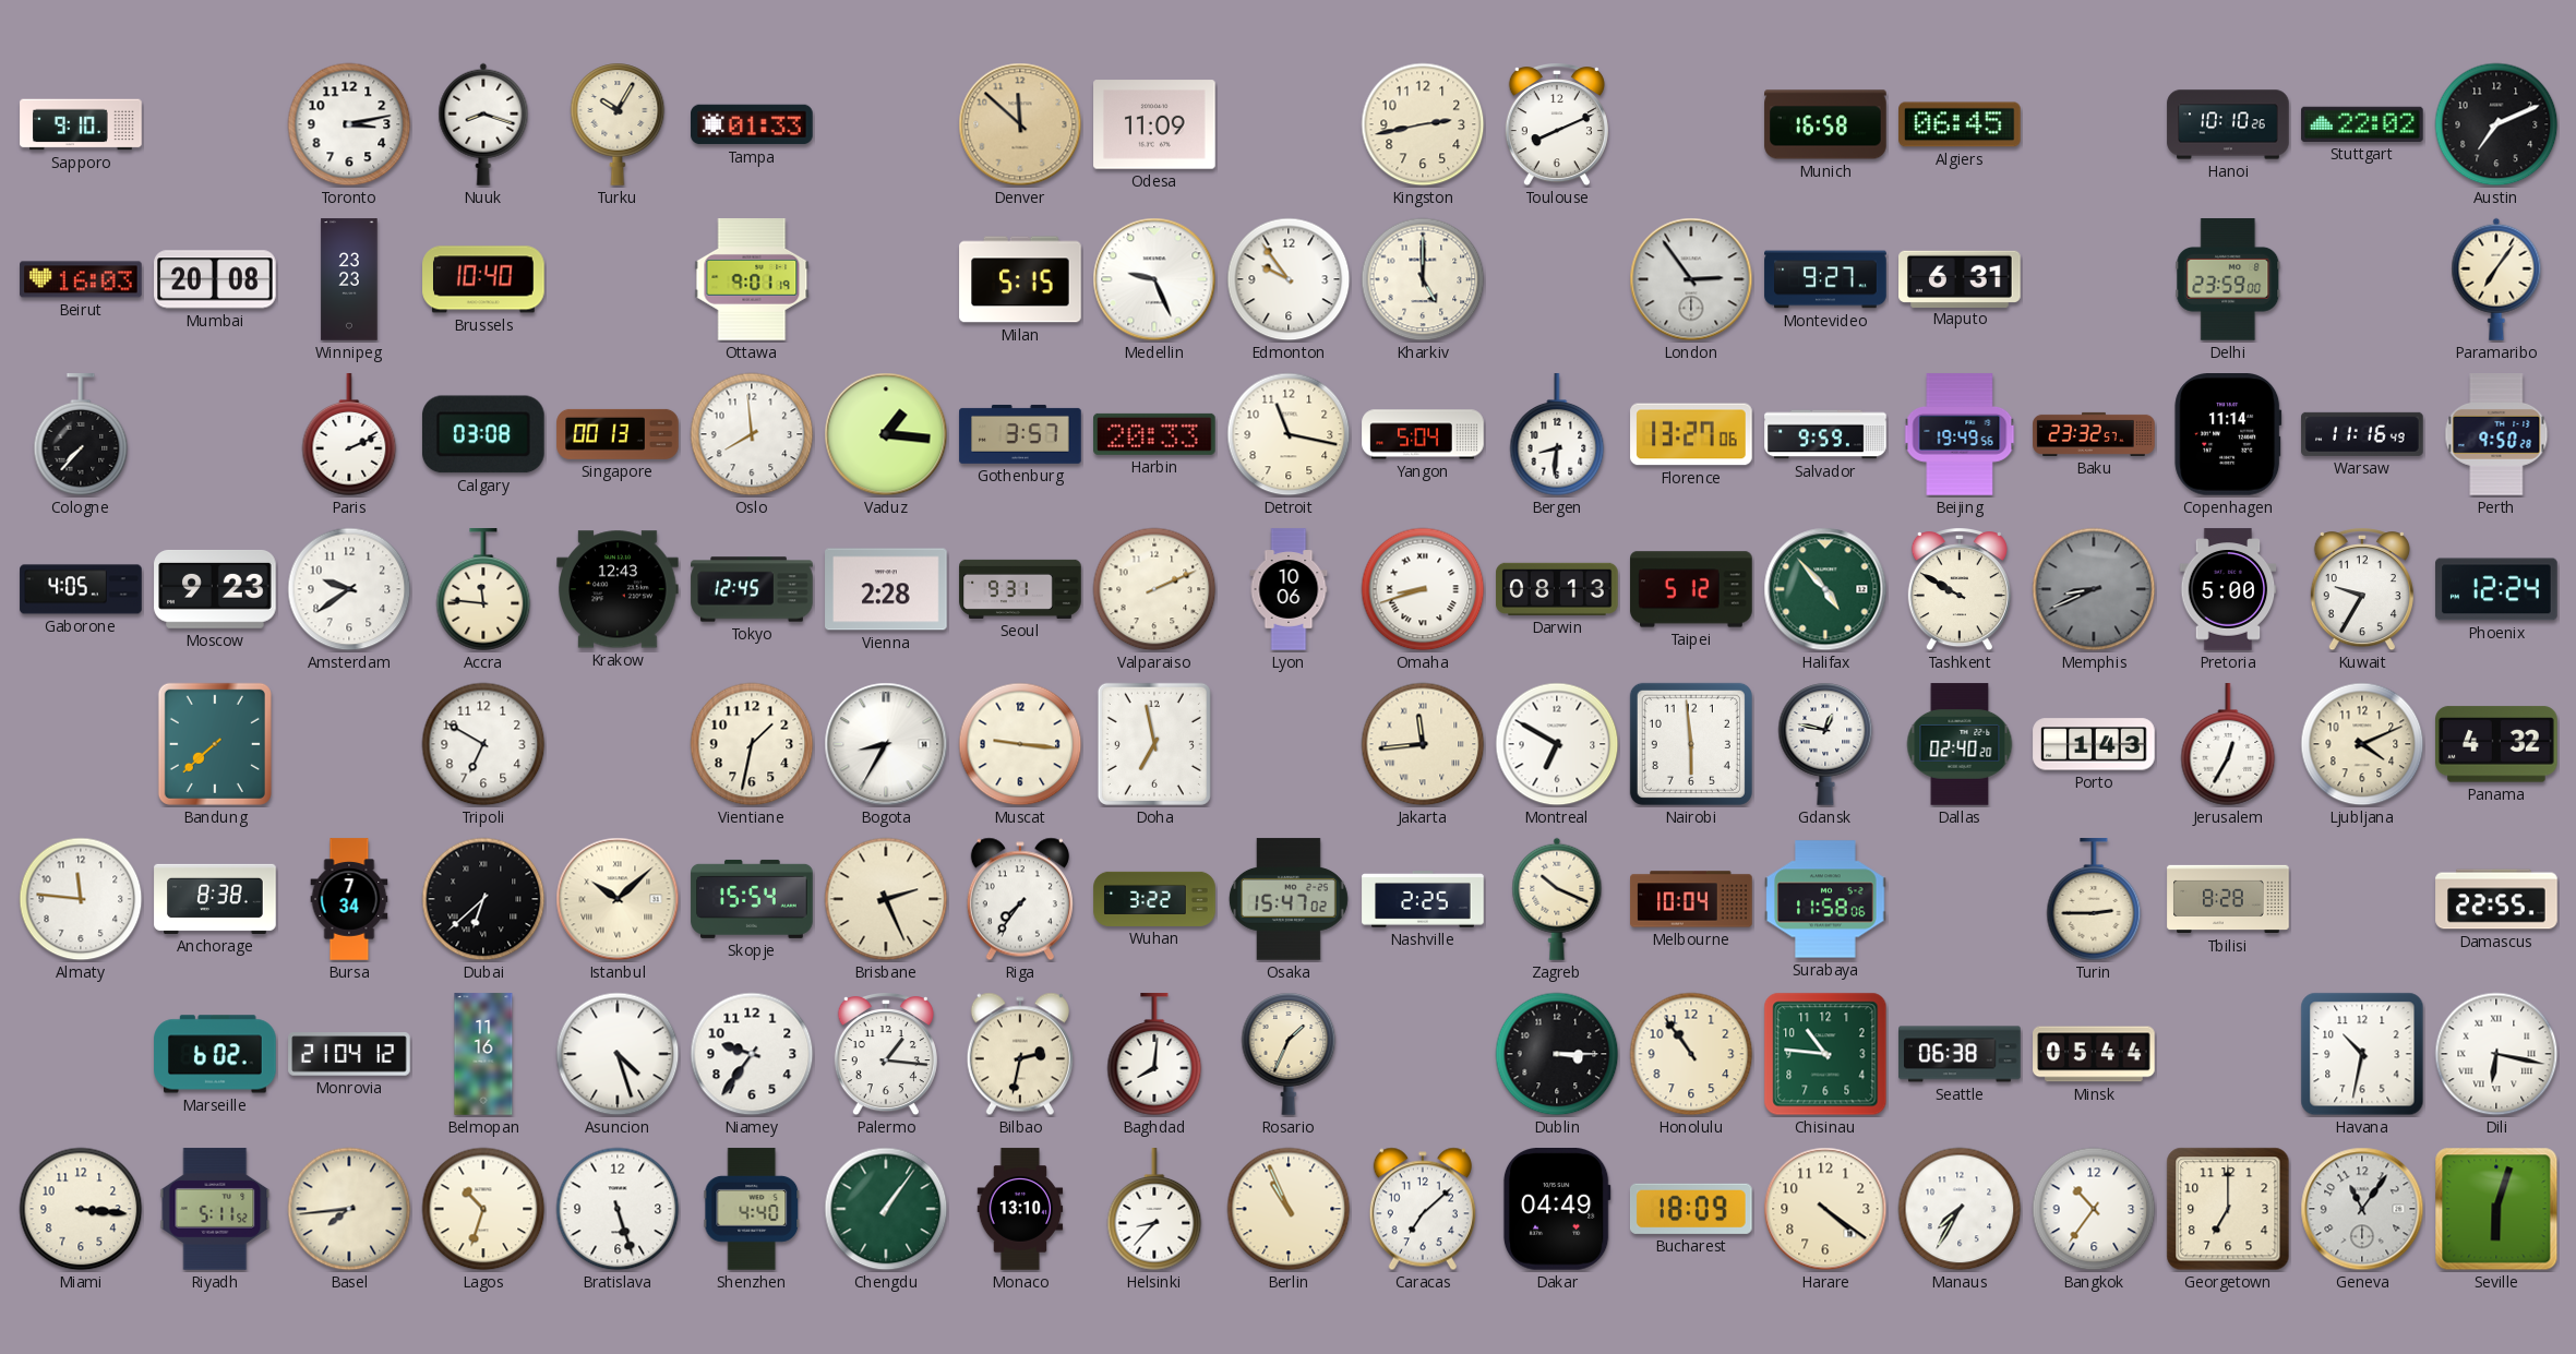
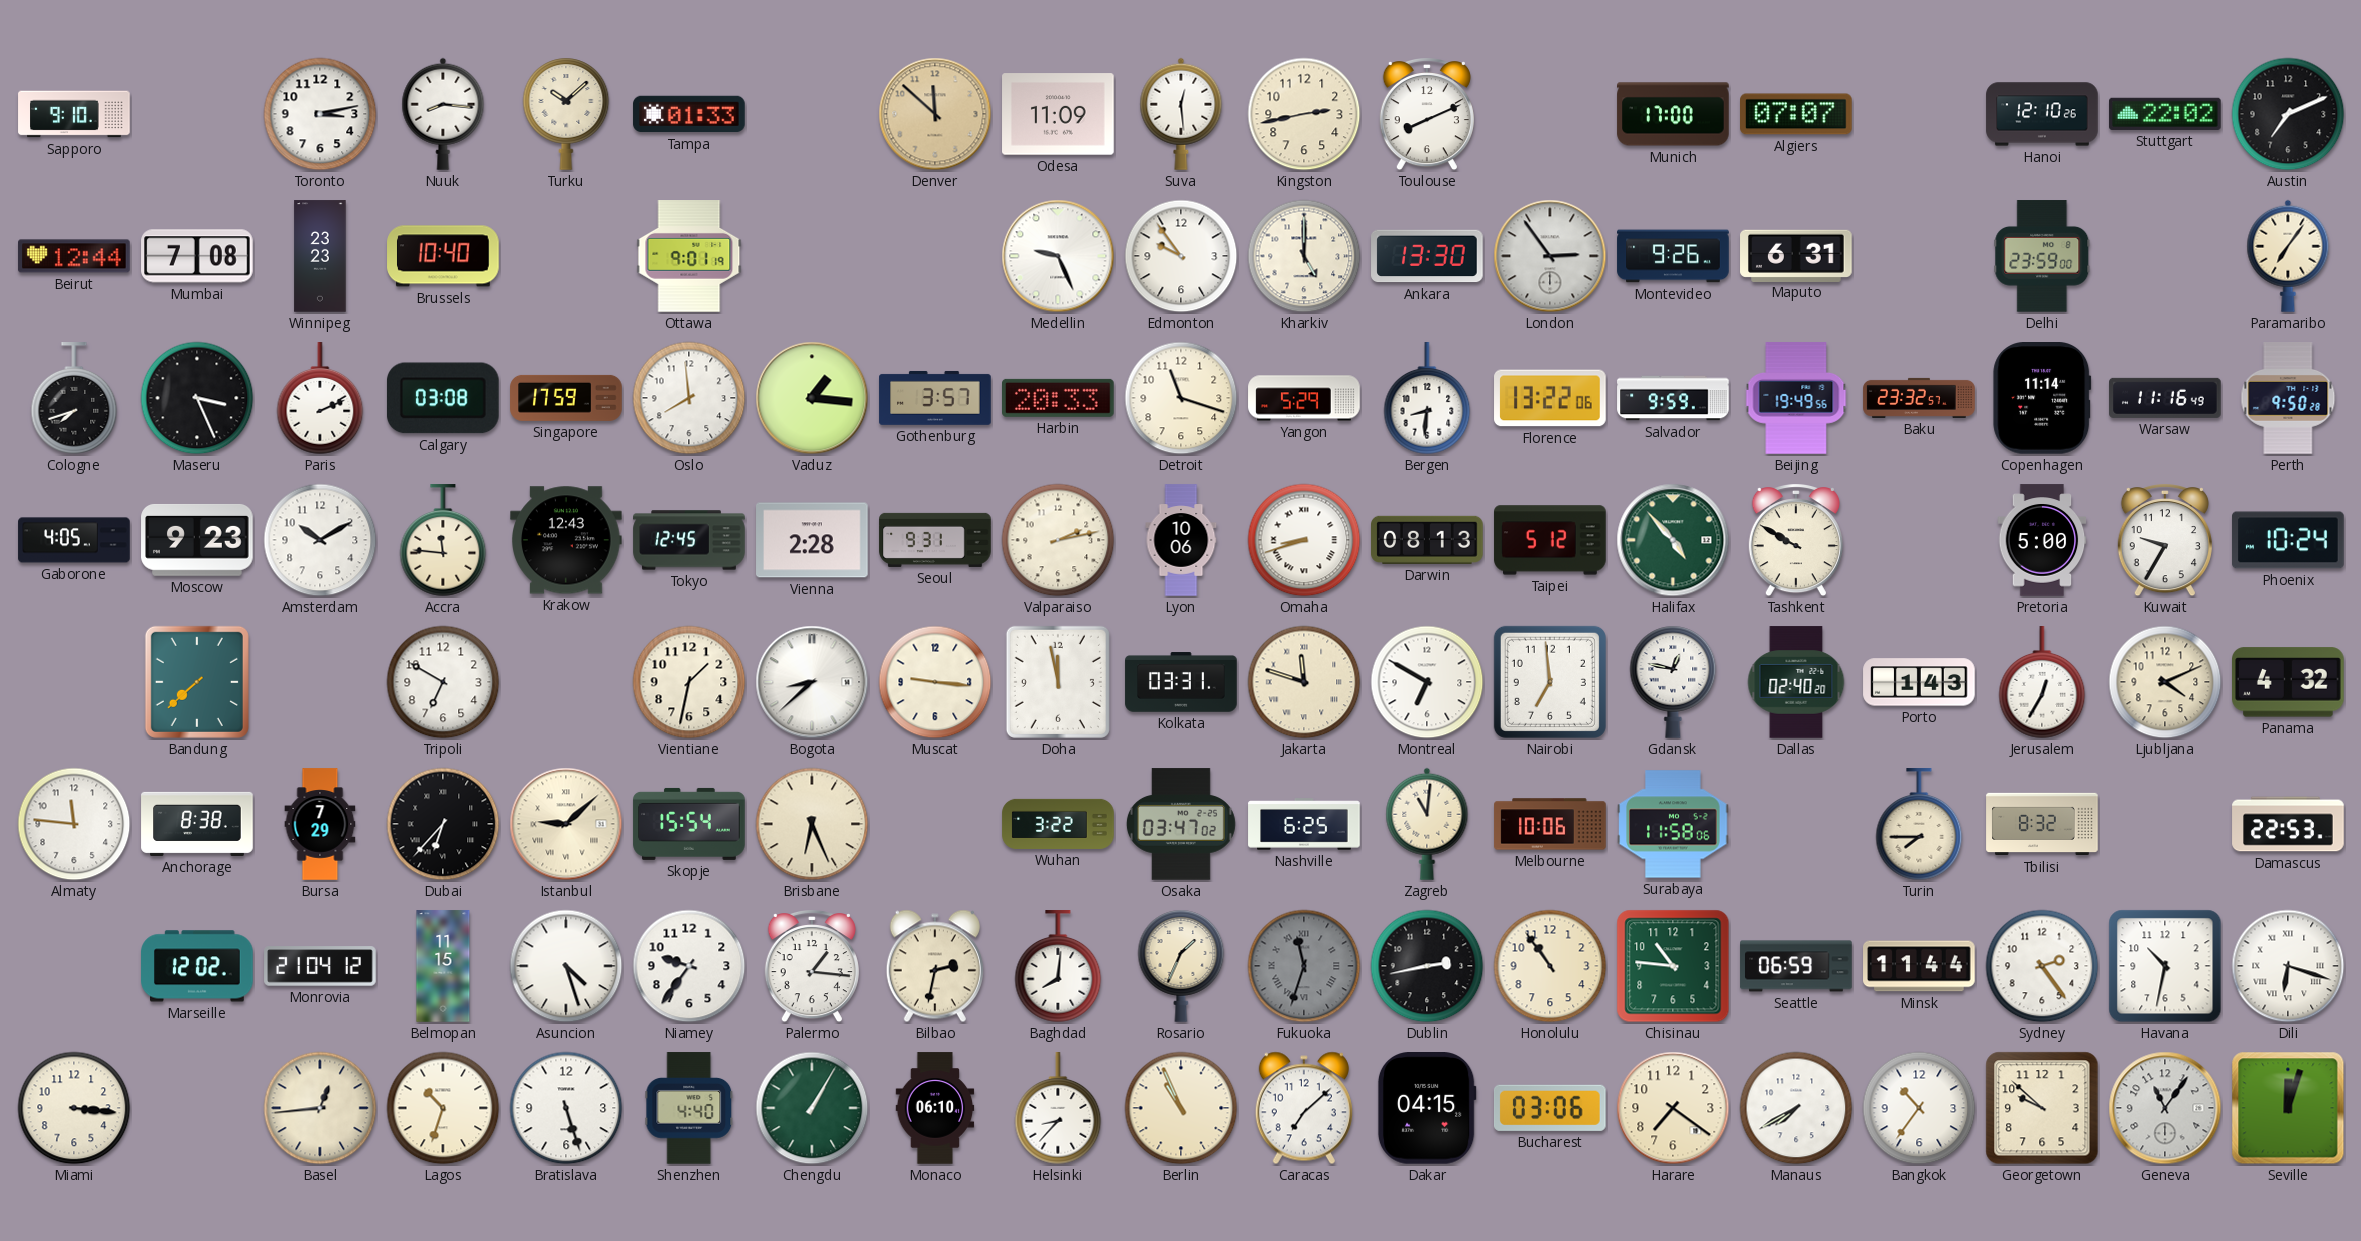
Nuuk: 8:18 -> 8:16 (443, 114)
Turku: 10:05 -> 10:08 (566, 114)
Suva: none -> 12:29 (1181, 114)
Munich: 16:58 -> 17:00 (1673, 114)
Algiers: 06:45 -> 07:07 (1796, 114)
Hanoi: 10:10 -> 12:10 (2042, 114)
Beirut: 16:03 -> 12:44 (74, 256)
Mumbai: 20:08 -> 7:08 (197, 256)
Milan: 5:15 -> none (1020, 279)
Ankara: none -> 13:30 (1427, 256)
Montevideo: 9:27 -> 9:26 (1673, 256)
Cologne: 7:37 -> 7:42 (74, 399)
Maseru: none -> 3:26 (197, 398)
Singapore: 00:13 -> 17:59 (566, 398)
Detroit: 11:17 -> 11:18 (1181, 398)
Yangon: 5:04 -> 5:29 (1304, 398)
Florence: 13:27 -> 13:22 (1550, 398)
Amsterdam: 9:39 -> 10:10 (320, 540)
Valparaiso: 2:11 -> 2:13 (1058, 540)
Memphis: 8:41 -> none (2094, 589)
Phoenix: 12:24 -> 10:24 (2288, 540)
Bogota: 8:35 -> 8:38 (812, 682)
Doha: 6:58 -> 11:58 (1058, 682)
Kolkata: none -> 03:31 (1181, 682)
Jakarta: 11:44 -> 11:48 (1304, 682)
Nairobi: 5:59 -> 6:59 (1550, 682)
Bursa: 7:34 -> 7:29 (320, 824)
Dubai: 6:38 -> 6:37 (443, 824)
Istanbul: 10:08 -> 9:08 (566, 824)
Brisbane: 2:26 -> 6:26 (812, 824)
Riga: 7:36 -> none (1020, 899)
Osaka: 15:47 -> 03:47 (1181, 824)
Nashville: 2:25 -> 6:25 (1304, 824)
Zagreb: 10:19 -> 11:01 (1427, 824)
Melbourne: 10:04 -> 10:06 (1550, 824)
Turin: 2:45 -> 7:45 (1919, 825)
Tbilisi: 8:28 -> 8:32 (2042, 824)
Damascus: 22:55 -> 22:53 (2288, 824)
Marseille: 6:02 -> 12:02 (197, 966)
Belmopan: 11:16 -> 11:15 (443, 966)
Fukuoka: none -> 11:33 (1304, 966)
Dublin: 3:15 -> 2:43 (1427, 966)
Seattle: 06:38 -> 06:59 (1796, 966)
Minsk: 05:44 -> 11:44 (1919, 966)
Sydney: none -> 2:24 (2042, 966)
Dili: 6:17 -> 6:18 (2288, 966)
Riyadh: 5:11 -> none (215, 1209)
Basel: 7:44 -> 12:44 (320, 1108)
Chengdu: 1:06 -> 1:05 (812, 1108)
Monaco: 13:10 -> 06:10 (935, 1108)
Dakar: 04:49 -> 04:15 (1427, 1109)
Bucharest: 18:09 -> 03:06 (1550, 1108)
Harare: 4:21 -> 7:21 (1673, 1108)
Manaus: 7:35 -> 7:40 (1796, 1108)
Georgetown: 7:00 -> 9:52 (2042, 1108)
Seville: 6:03 -> 12:03 (2288, 1108)
